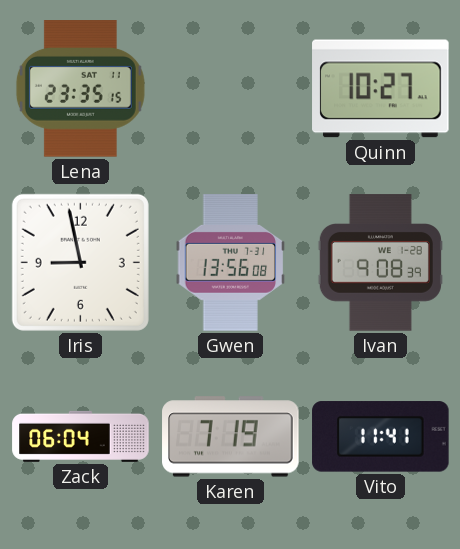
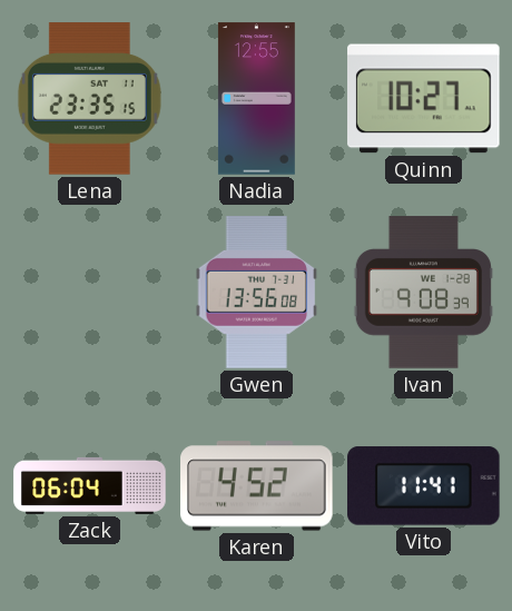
Nadia: none -> 12:55 (256, 99)
Iris: 8:58 -> none (80, 262)
Karen: 7:19 -> 4:52 (257, 486)
